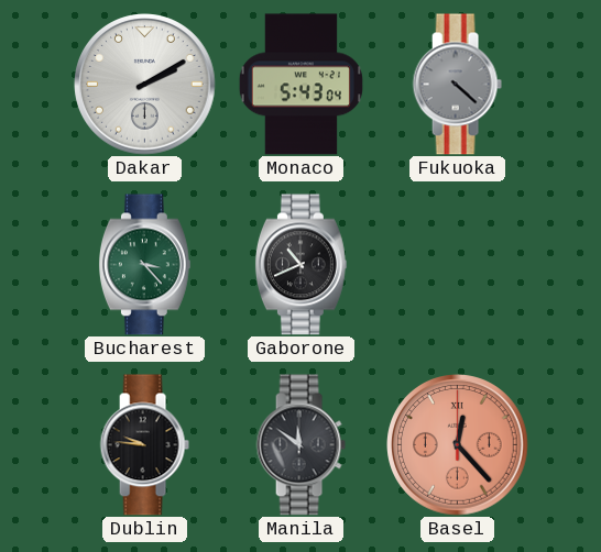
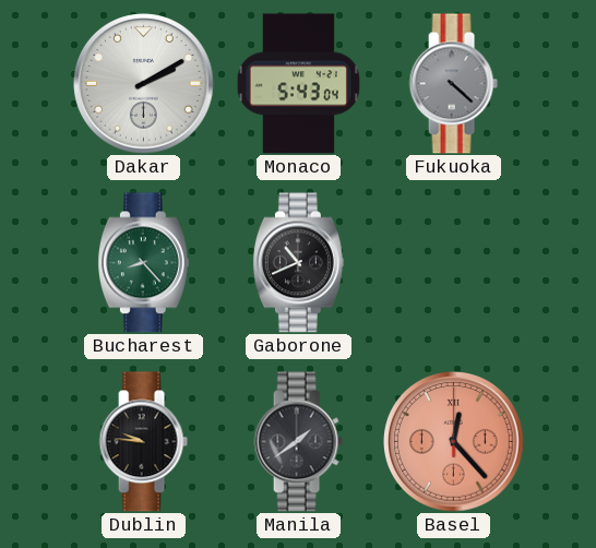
Bucharest: 3:23 -> 8:23 (143, 263)
Manila: 11:51 -> 1:39 (298, 442)
